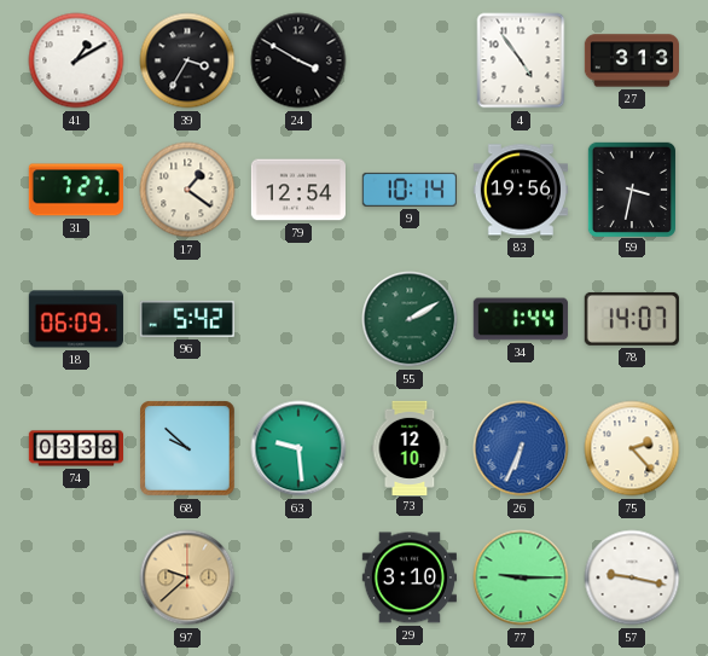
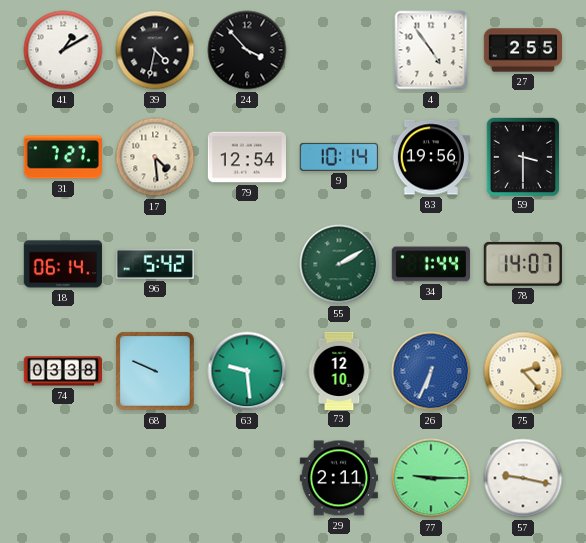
39: 3:35 -> 4:32 (155, 50)
24: 3:50 -> 3:53 (247, 50)
27: 3:13 -> 2:55 (522, 50)
17: 1:21 -> 4:29 (155, 157)
59: 3:32 -> 3:30 (523, 156)
18: 06:09 -> 06:14 (63, 264)
68: 9:52 -> 9:49 (155, 371)
97: 9:38 -> none (187, 577)
29: 3:10 -> 2:11 (339, 478)
